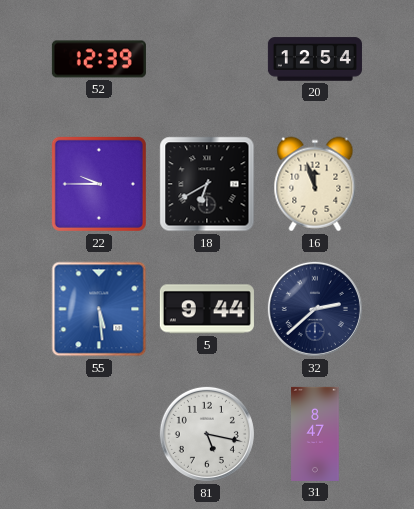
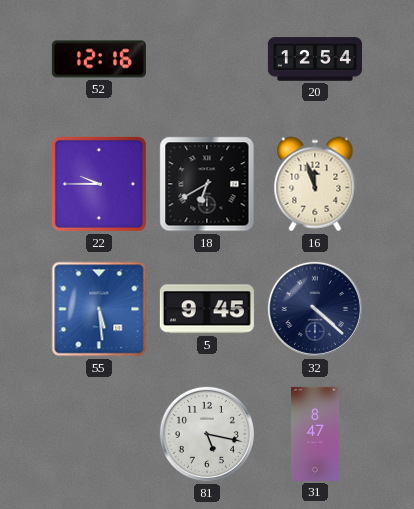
52: 12:39 -> 12:16 (99, 59)
5: 9:44 -> 9:45 (207, 309)
32: 2:38 -> 4:22 (315, 309)
